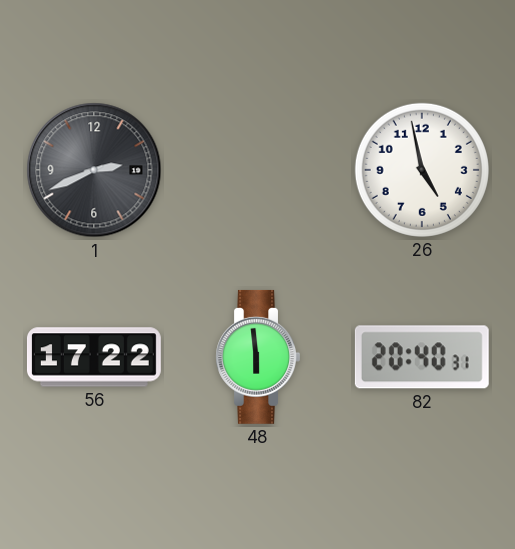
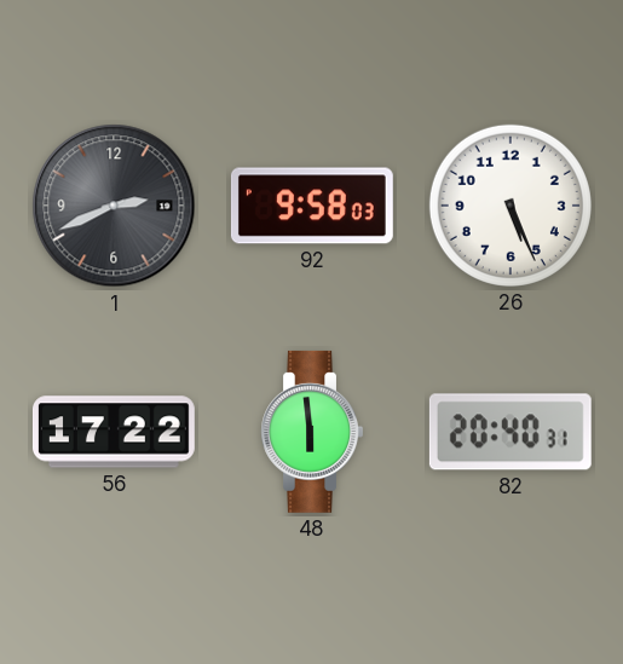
92: none -> 9:58 (312, 206)
26: 4:58 -> 5:26 (510, 206)
